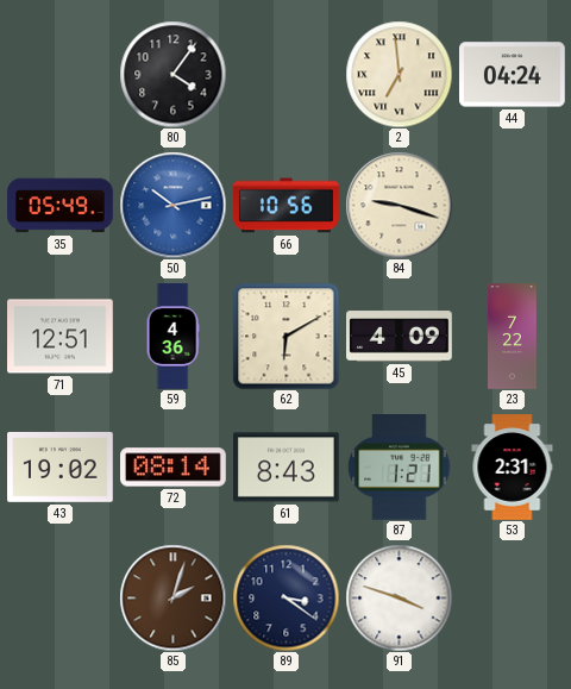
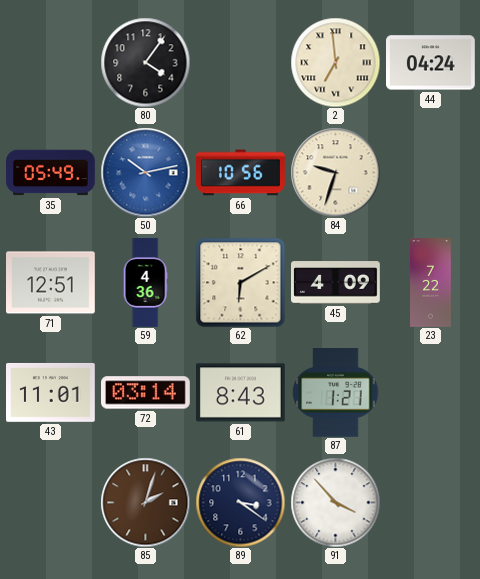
84: 9:18 -> 9:33 (335, 172)
43: 19:02 -> 11:01 (51, 392)
72: 08:14 -> 03:14 (146, 393)
53: 2:31 -> none (513, 468)
91: 3:48 -> 3:53 (335, 502)
